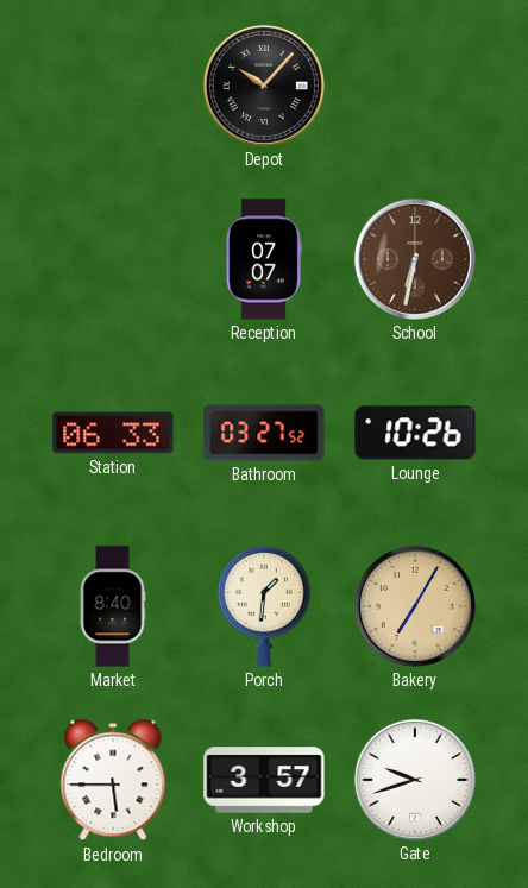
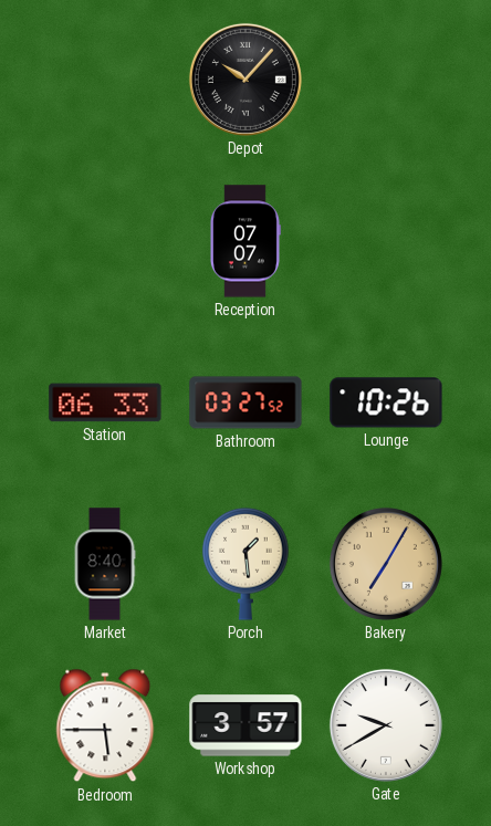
School: 6:32 -> none (415, 259)
Porch: 1:31 -> 1:29 (245, 564)
Gate: 9:42 -> 9:40 (386, 725)
